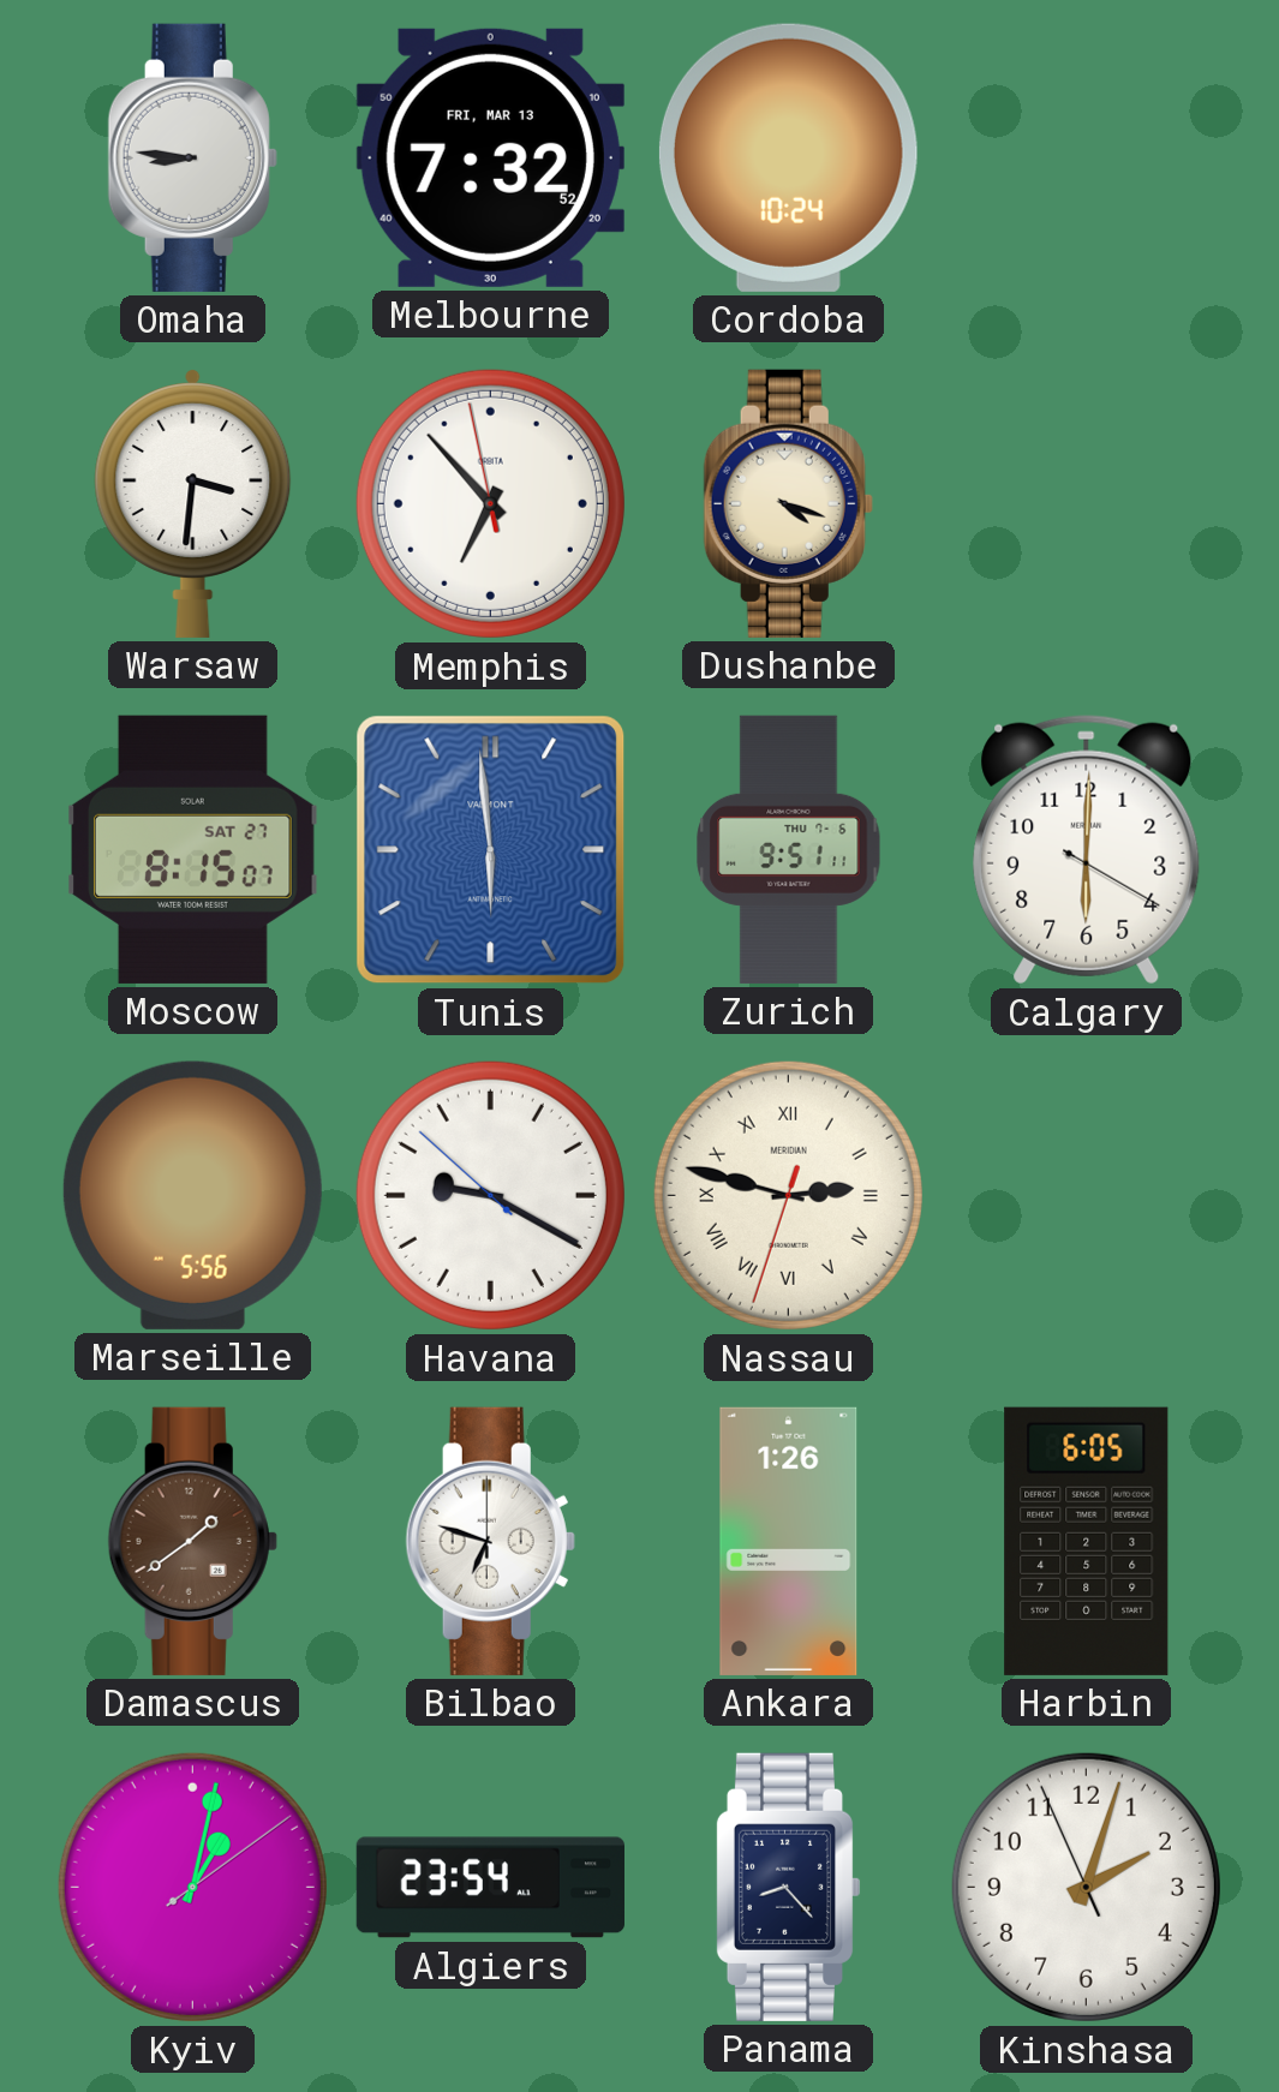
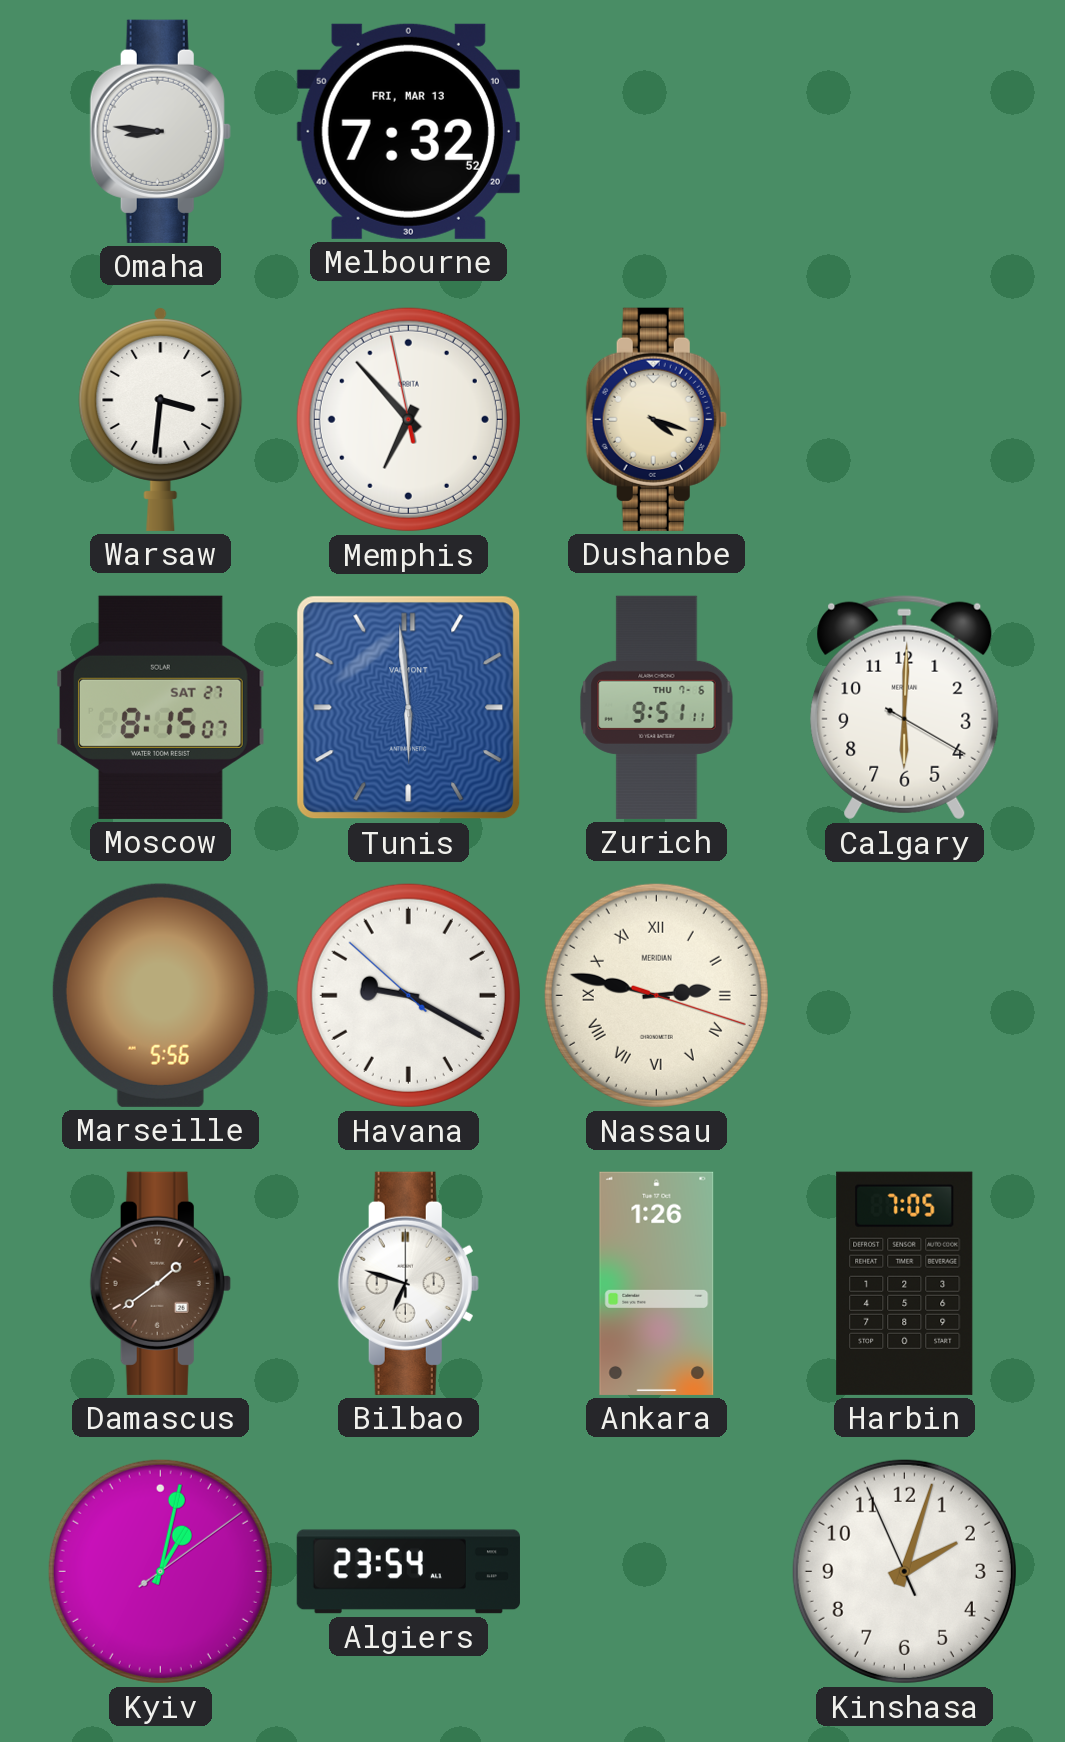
Cordoba: 10:24 -> none (788, 157)
Nassau: 2:47:33 -> 2:47:18 (656, 995)
Harbin: 6:05 -> 7:05 (905, 1283)
Panama: 8:23 -> none (788, 1887)
